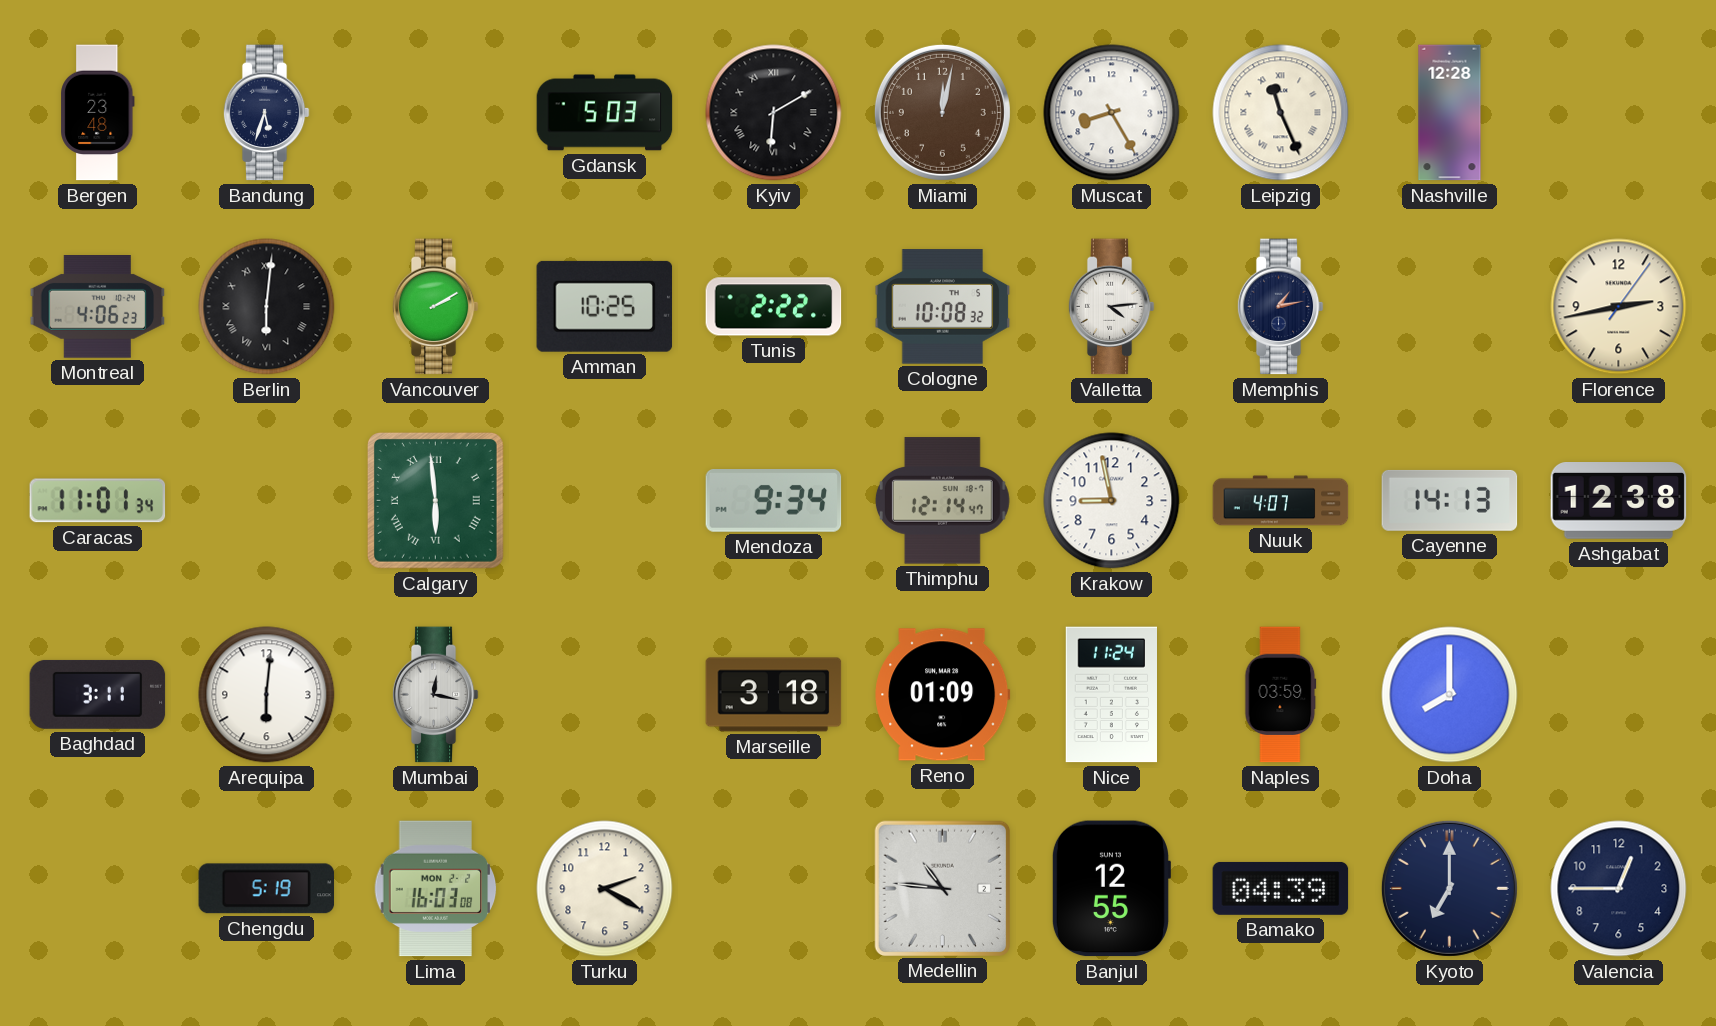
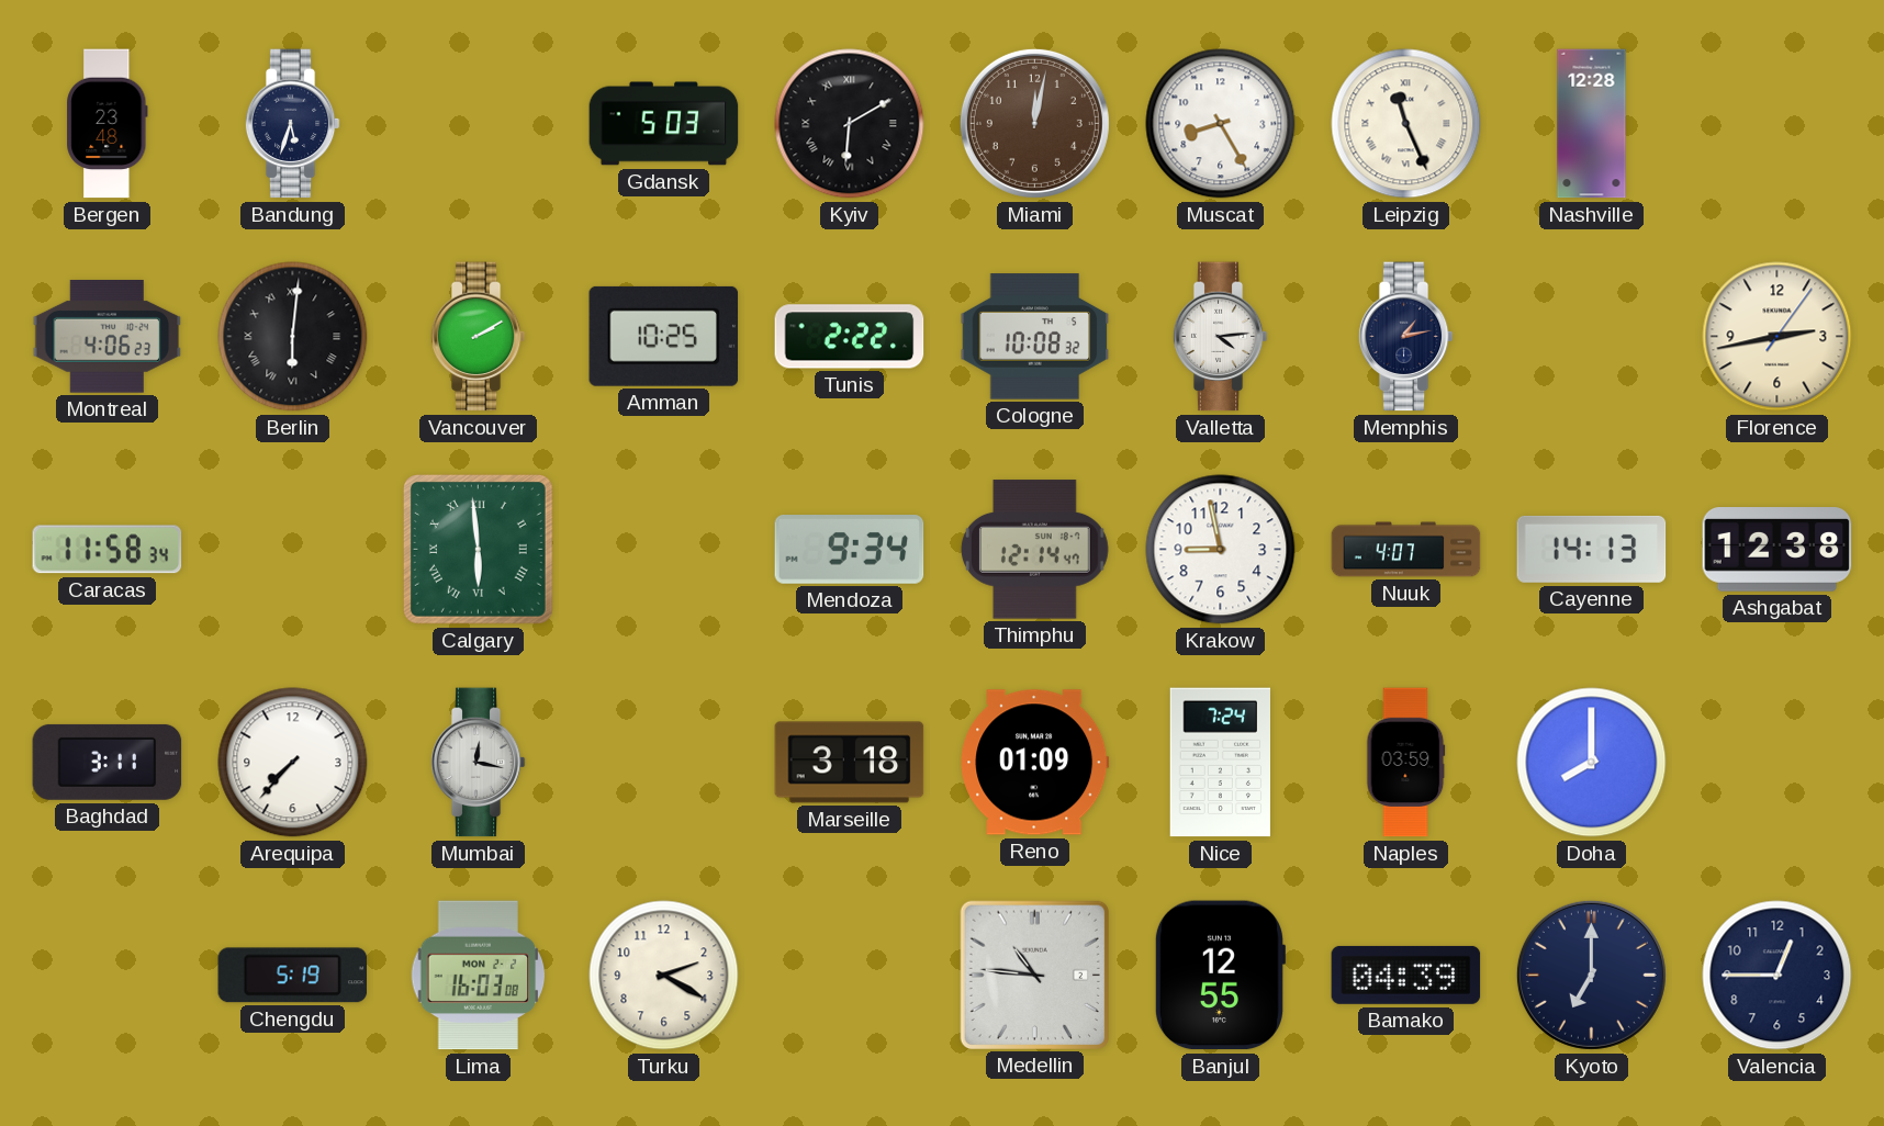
Caracas: 11:01 -> 11:58 (108, 550)
Arequipa: 6:01 -> 7:37 (293, 763)
Nice: 11:24 -> 7:24 (1221, 763)
